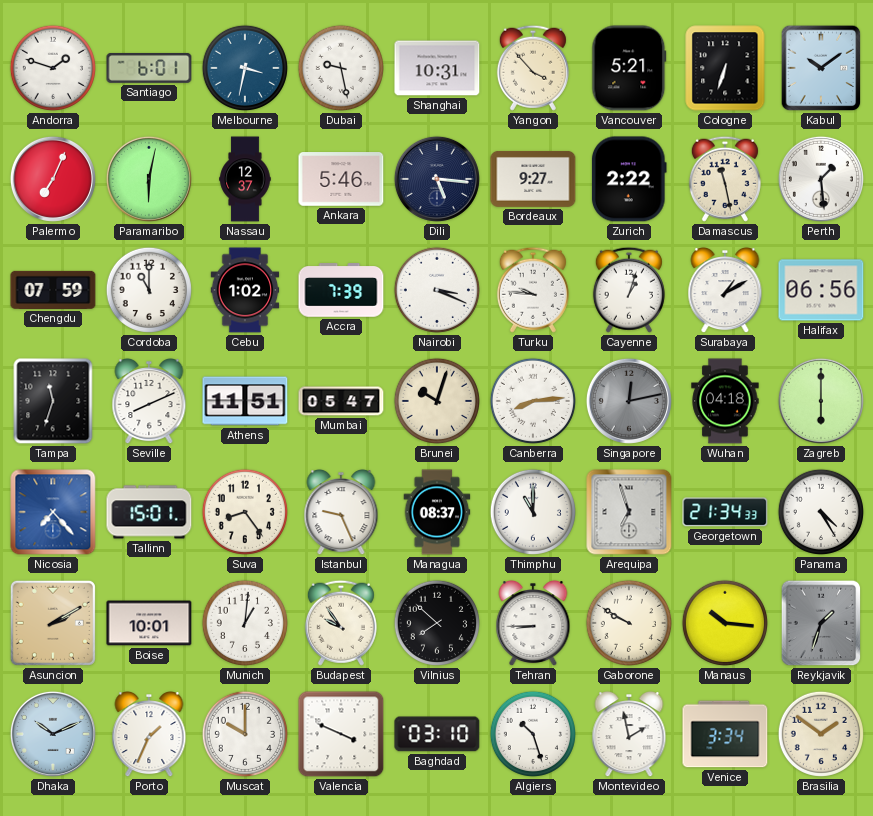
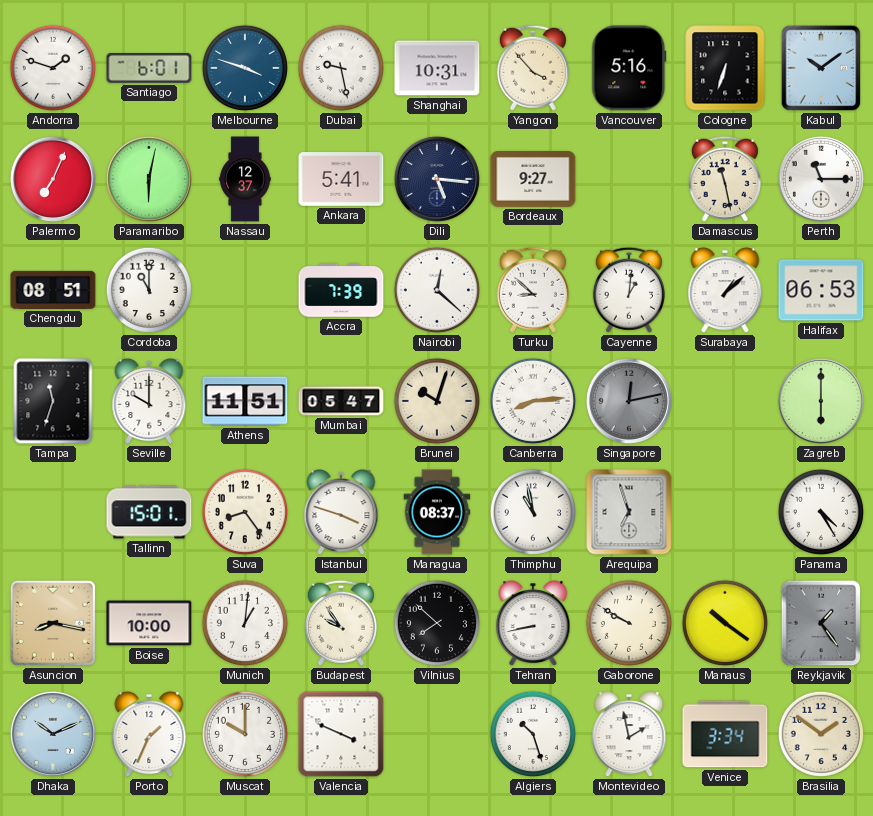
Melbourne: 3:32 -> 3:48 (245, 68)
Vancouver: 5:21 -> 5:16 (629, 68)
Ankara: 5:46 -> 5:41 (341, 179)
Zurich: 2:22 -> none (629, 179)
Perth: 1:29 -> 11:15 (821, 179)
Chengdu: 07:59 -> 08:51 (53, 290)
Cebu: 1:02 -> none (245, 290)
Nairobi: 3:19 -> 12:22 (437, 290)
Turku: 9:46 -> 8:52 (533, 290)
Cayenne: 1:03 -> 1:01 (629, 290)
Surabaya: 1:10 -> 1:08 (725, 291)
Halifax: 06:56 -> 06:53 (821, 290)
Seville: 8:11 -> 10:00 (149, 402)
Wuhan: 04:18 -> none (725, 401)
Nicosia: 7:23 -> none (53, 512)
Istanbul: 9:26 -> 3:48 (341, 513)
Thimphu: 11:00 -> 10:58 (533, 512)
Georgetown: 21:34 -> none (725, 512)
Asuncion: 2:10 -> 8:17 (53, 623)
Boise: 10:01 -> 10:00 (149, 623)
Tehran: 8:45 -> 8:43 (533, 624)
Manaus: 10:16 -> 10:21 (725, 623)
Reykjavik: 1:33 -> 1:24 (821, 623)
Baghdad: 03:10 -> none (437, 734)
